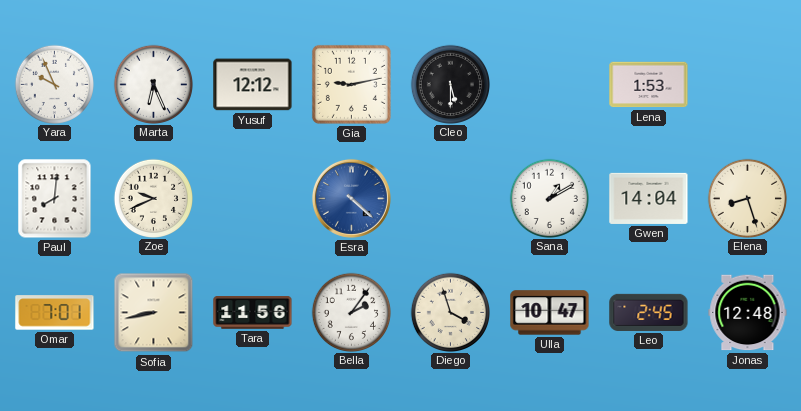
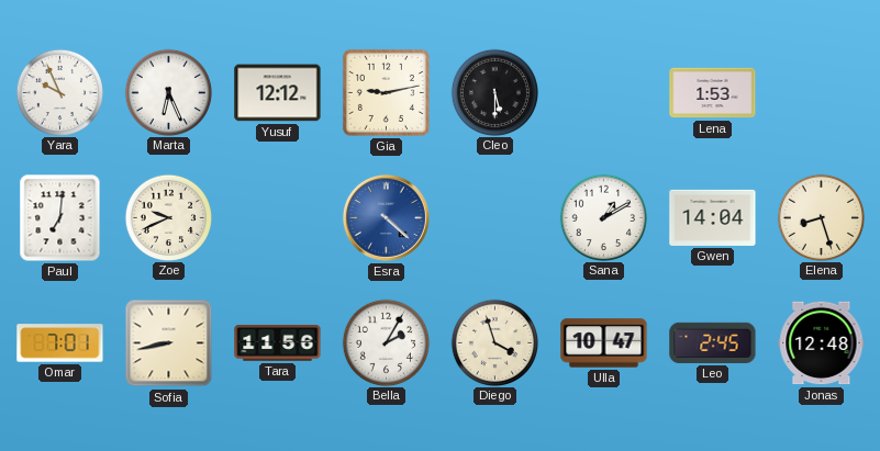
Paul: 8:01 -> 7:01 (60, 218)
Bella: 2:06 -> 2:05 (386, 342)
